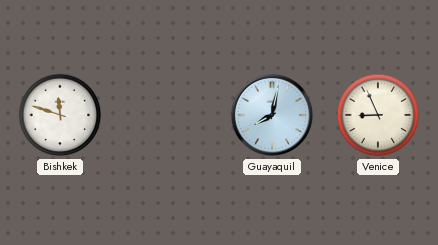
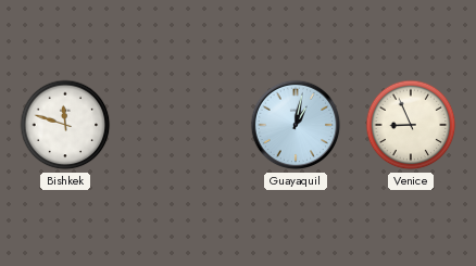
Guayaquil: 8:02 -> 1:02 (296, 125)
